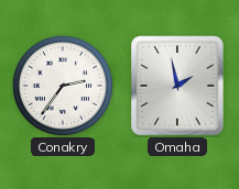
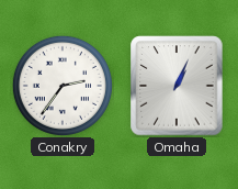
Omaha: 1:58 -> 1:04 (177, 86)
